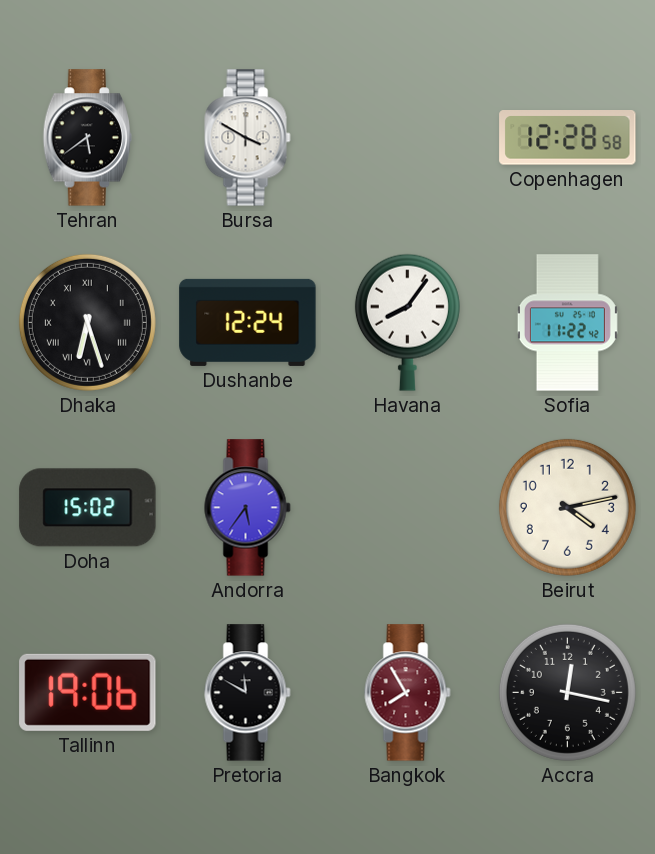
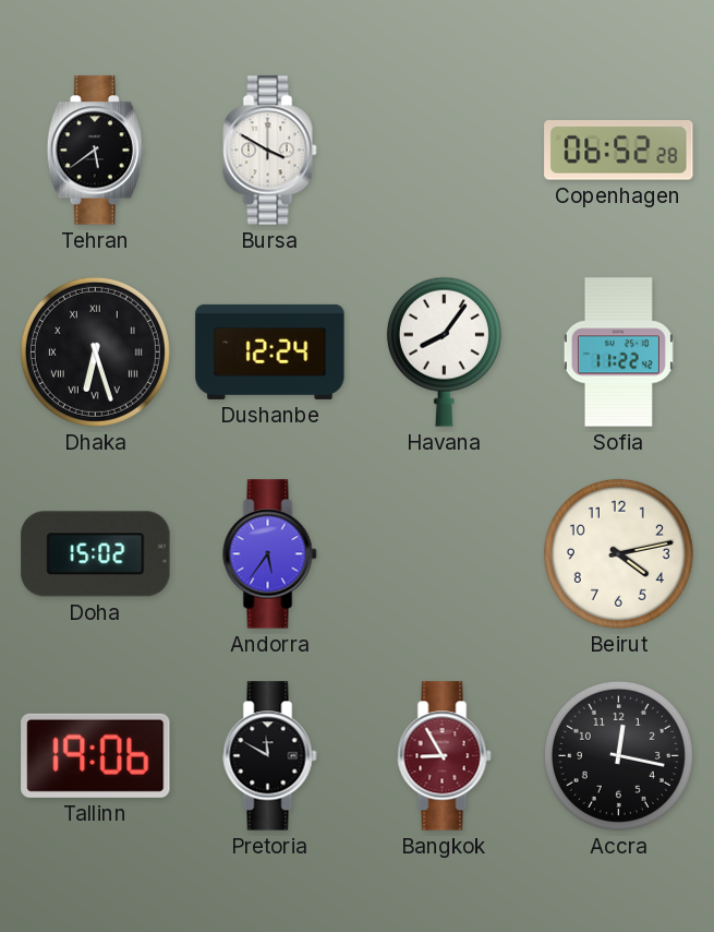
Copenhagen: 12:28 -> 06:52 (619, 151)
Bangkok: 7:55 -> 8:55 (445, 756)
